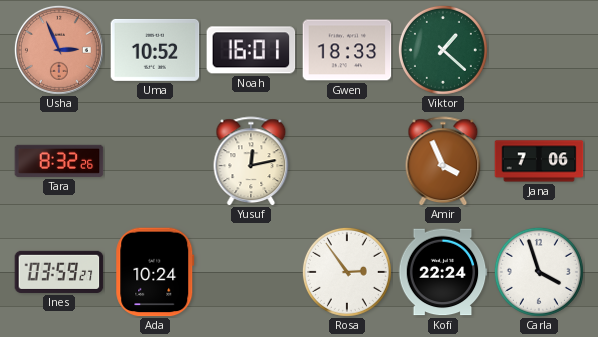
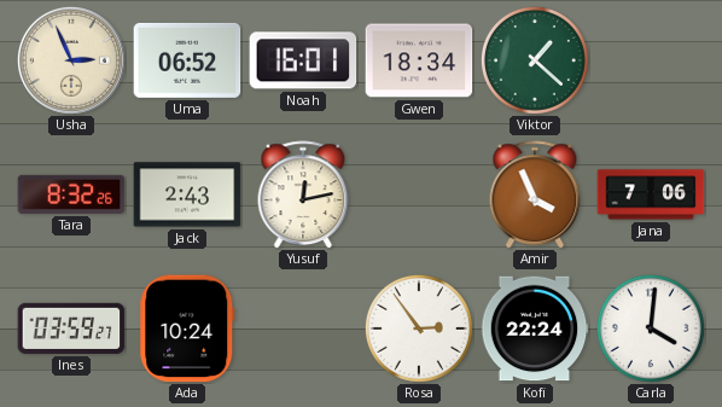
Usha dial: salmon -> cream (71, 60)
Uma: 10:52 -> 06:52 (187, 60)
Gwen: 18:33 -> 18:34 (419, 60)
Jack: none -> 2:43 (187, 194)
Carla: 3:57 -> 4:01 (651, 328)
